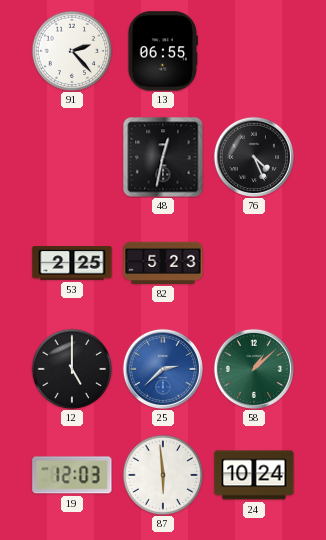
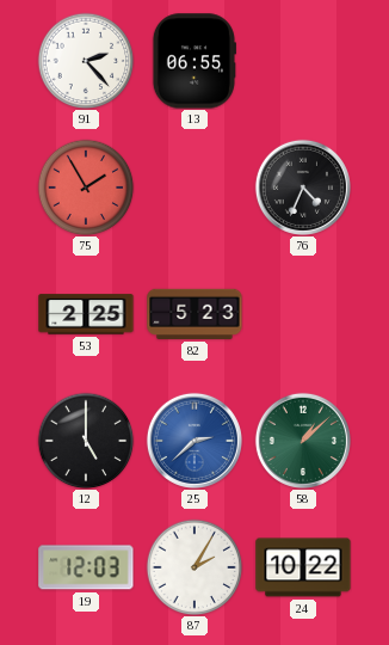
75: none -> 1:55 (86, 188)
48: 12:32 -> none (163, 157)
76: 4:26 -> 4:34 (303, 188)
87: 5:59 -> 2:05 (194, 567)
24: 10:24 -> 10:22 (303, 567)
